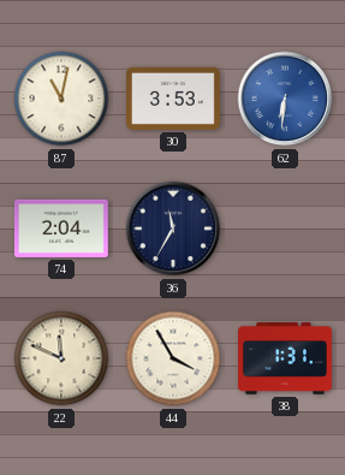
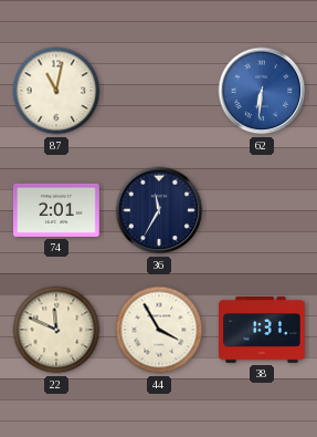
30: 3:53 -> none (174, 99)
74: 2:04 -> 2:01 (56, 210)
